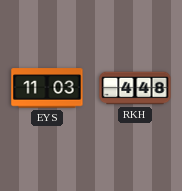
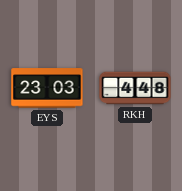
EYS: 11:03 -> 23:03 (47, 88)
